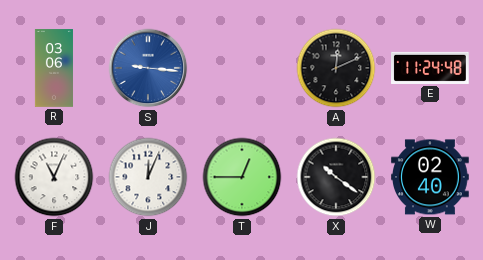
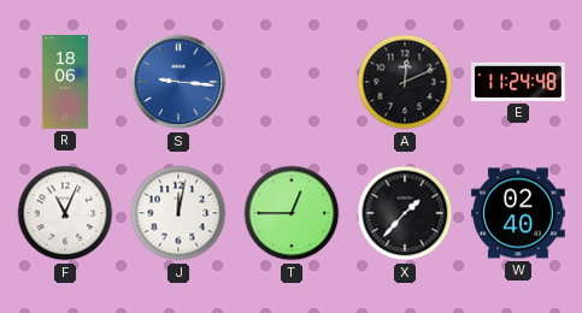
R: 03:06 -> 18:06 (65, 82)
J: 12:04 -> 12:02 (178, 213)
X: 10:21 -> 1:37 (405, 213)
